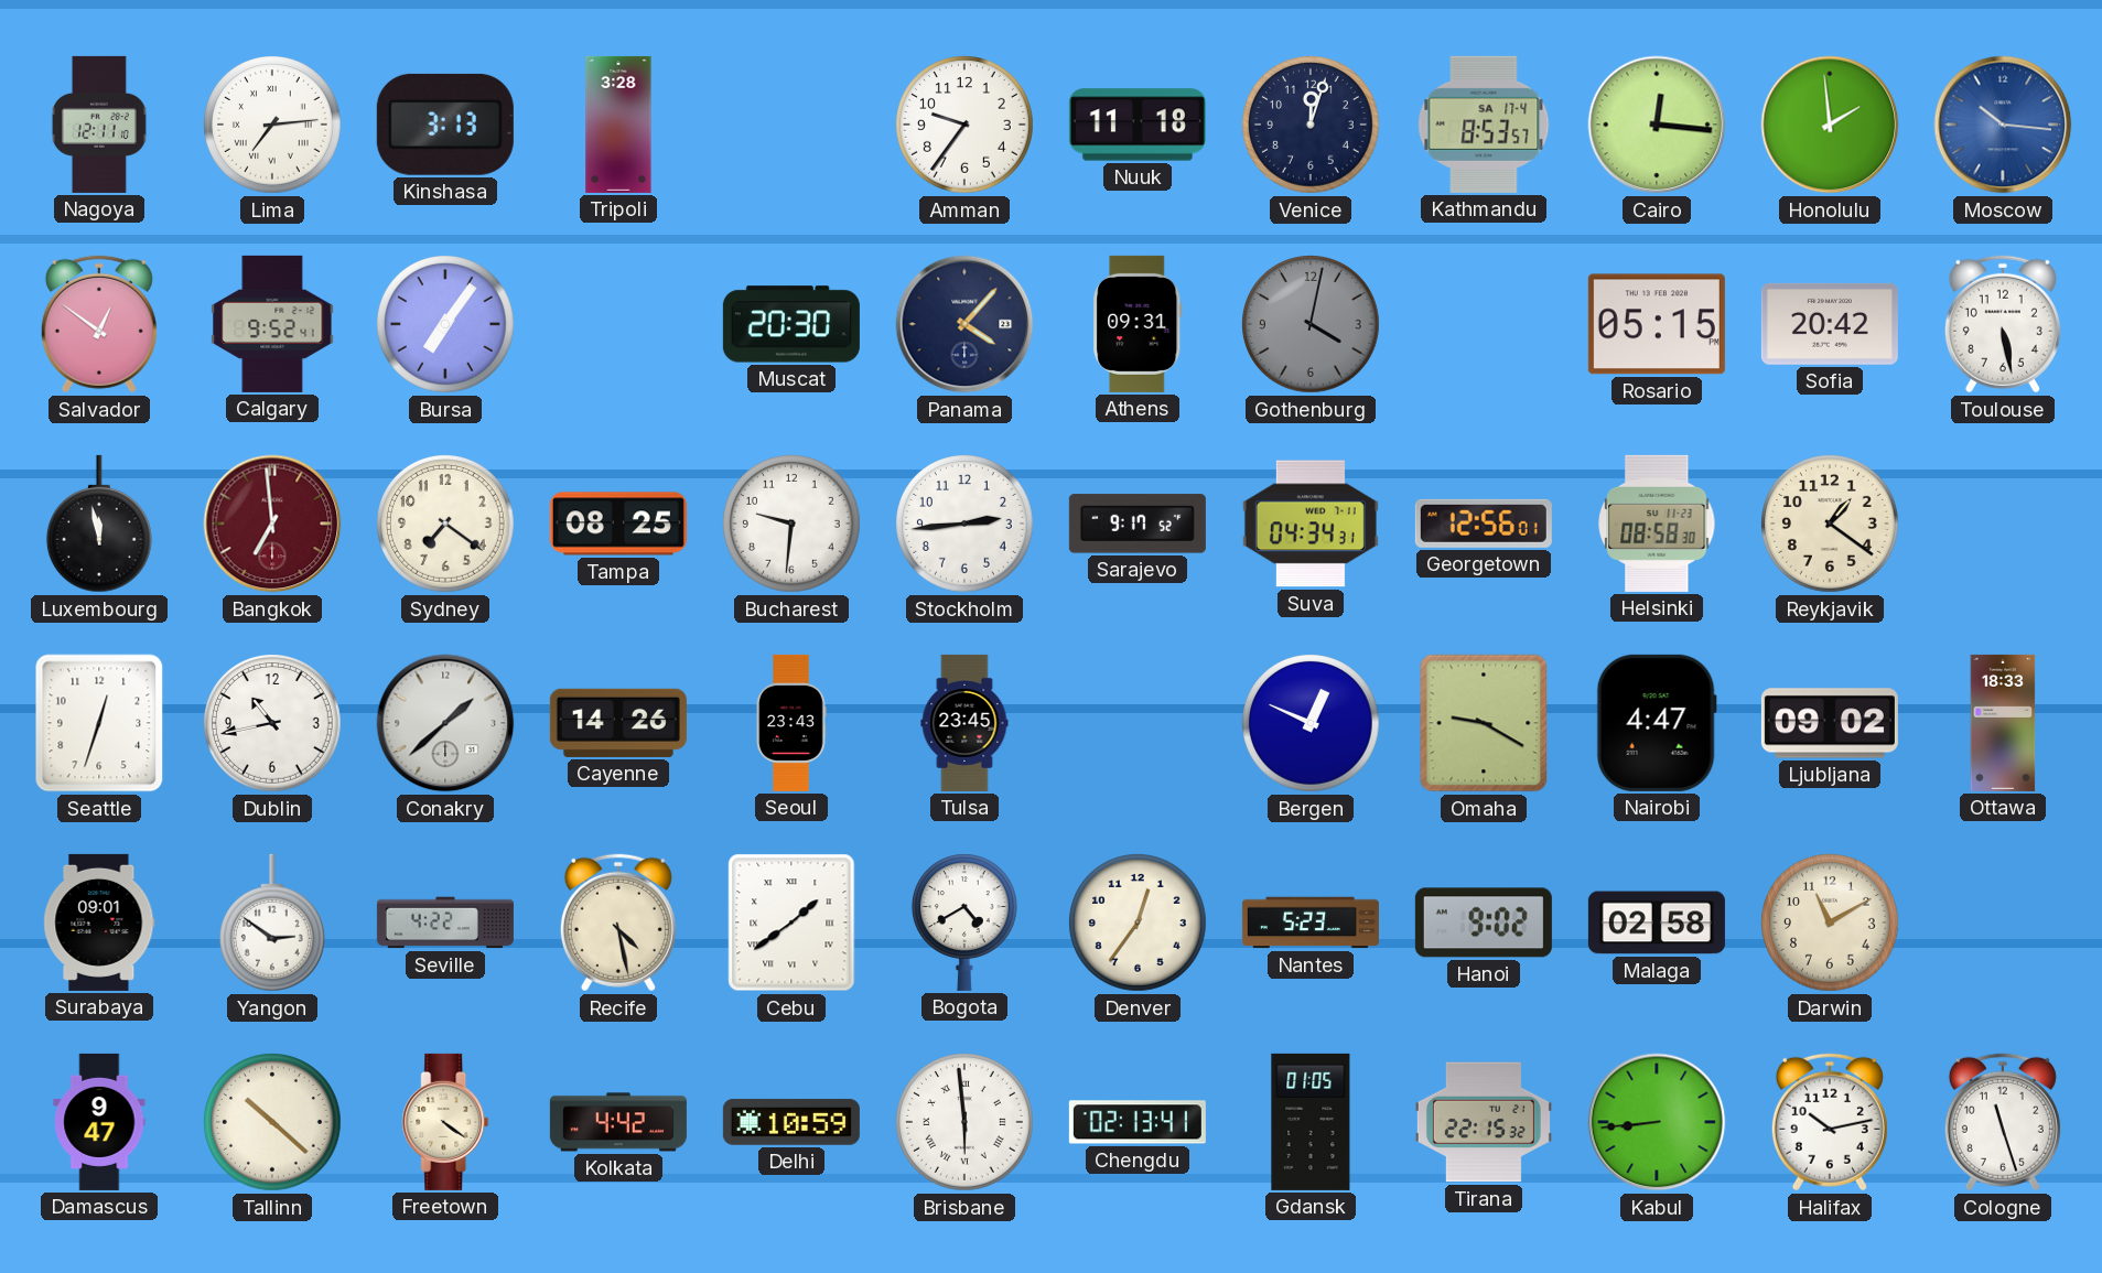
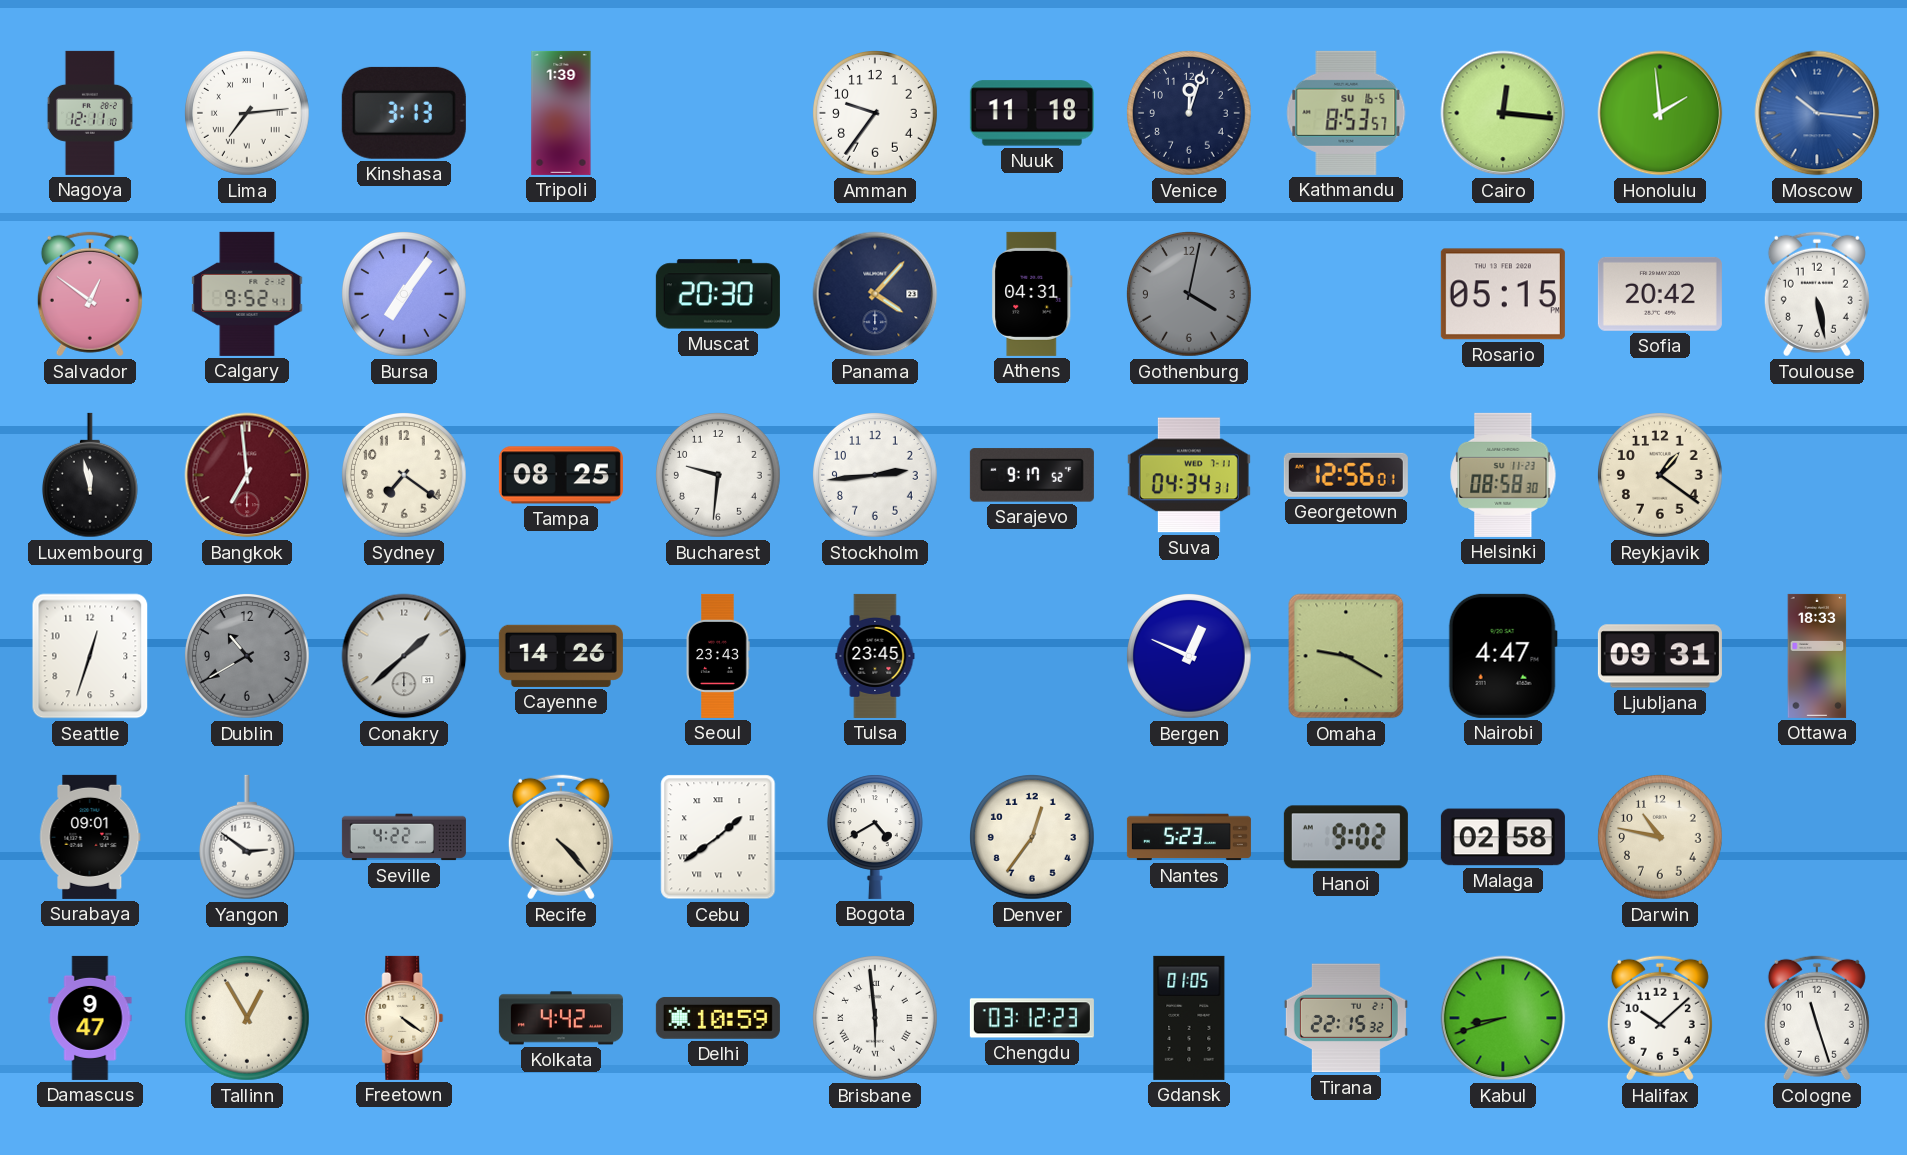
Tripoli: 3:28 -> 1:39 (561, 113)
Kathmandu date: SA 17-4 -> SU 16-5 (1346, 113)
Athens: 09:31 -> 04:31 (1032, 294)
Dublin: 10:43 -> 10:40 (248, 657)
Dublin dial: white -> grey (248, 657)
Ljubljana: 09:02 -> 09:31 (1660, 656)
Recife: 4:28 -> 4:23 (561, 837)
Darwin: 11:10 -> 10:47 (1661, 838)
Tallinn: 10:22 -> 12:55 (248, 1019)
Chengdu: 02:13 -> 03:12 (1032, 1018)
Kabul: 8:44 -> 8:42 (1503, 1018)
Halifax: 10:13 -> 10:08 (1660, 1018)
